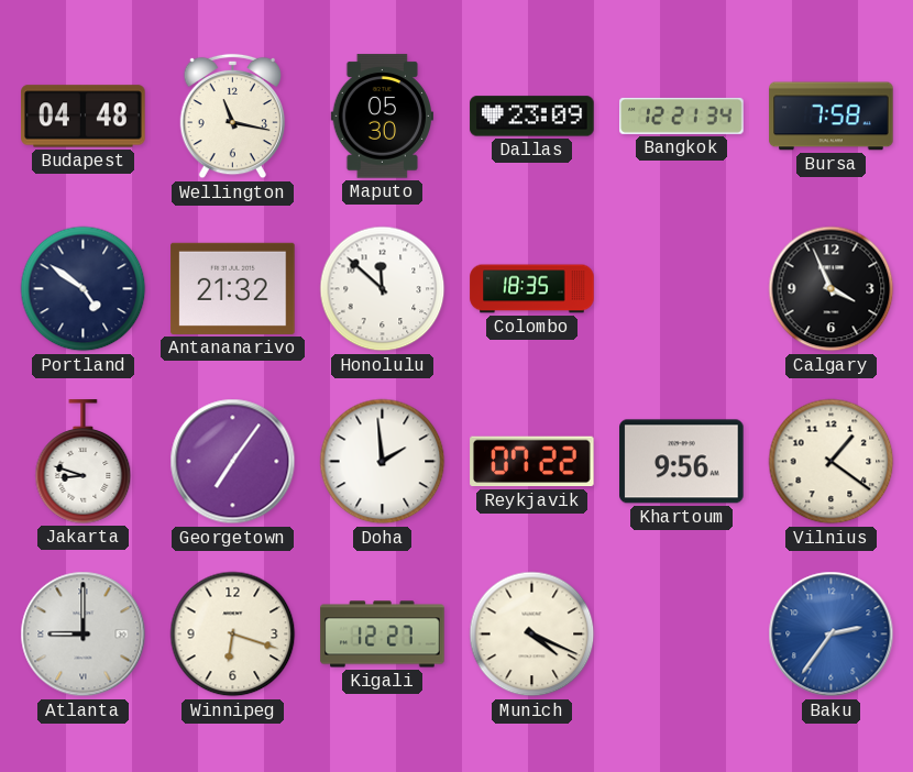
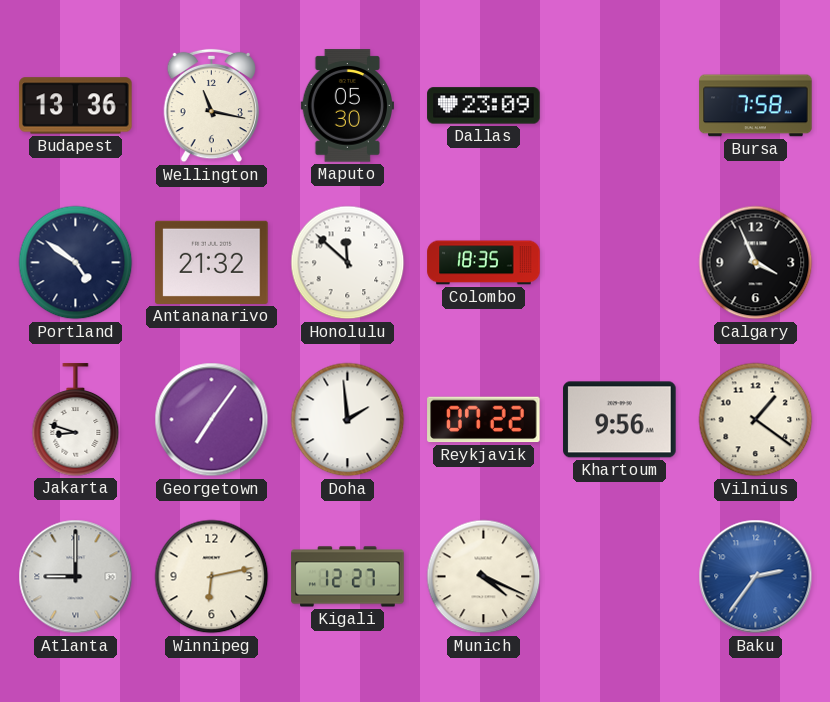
Budapest: 04:48 -> 13:36 (76, 106)
Bangkok: 12:21 -> none (682, 115)
Winnipeg: 6:18 -> 6:13 (212, 577)
